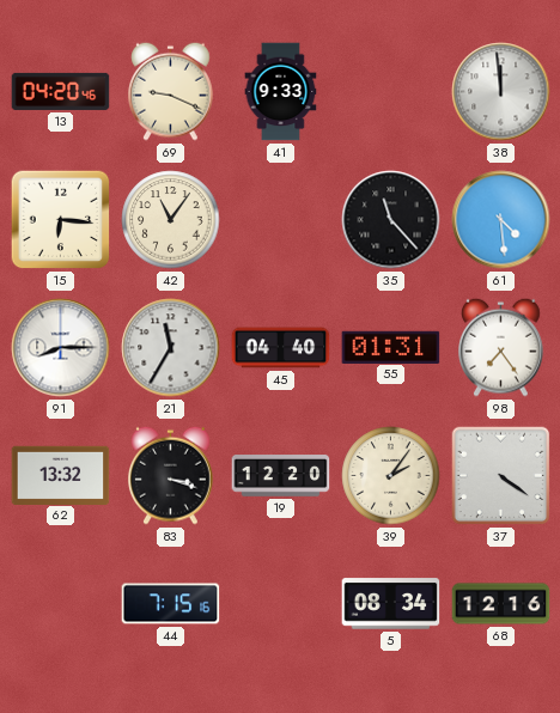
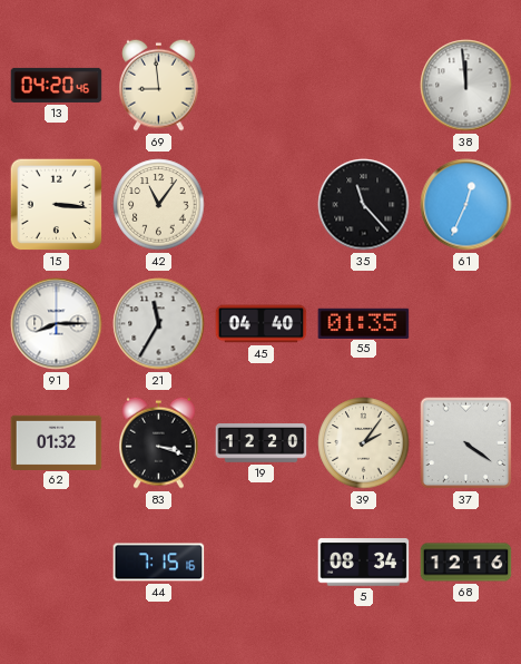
69: 9:19 -> 8:59 (159, 85)
41: 9:33 -> none (281, 92)
15: 6:16 -> 3:16 (57, 205)
61: 4:29 -> 12:34 (466, 205)
55: 01:31 -> 01:35 (364, 323)
98: 7:24 -> none (501, 347)
62: 13:32 -> 01:32 (57, 442)
